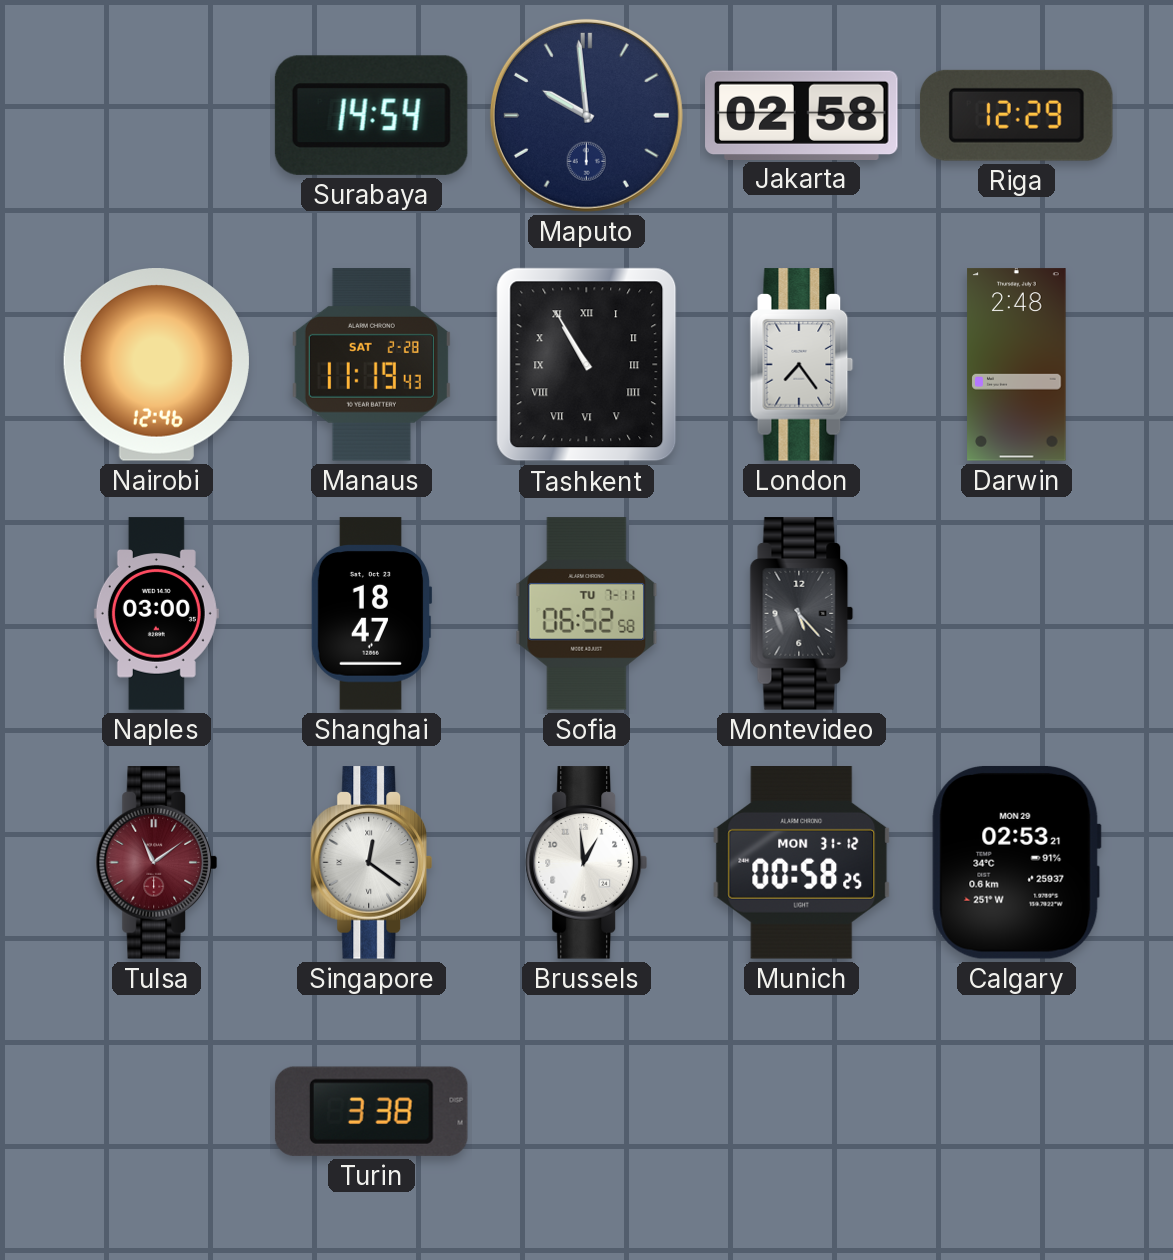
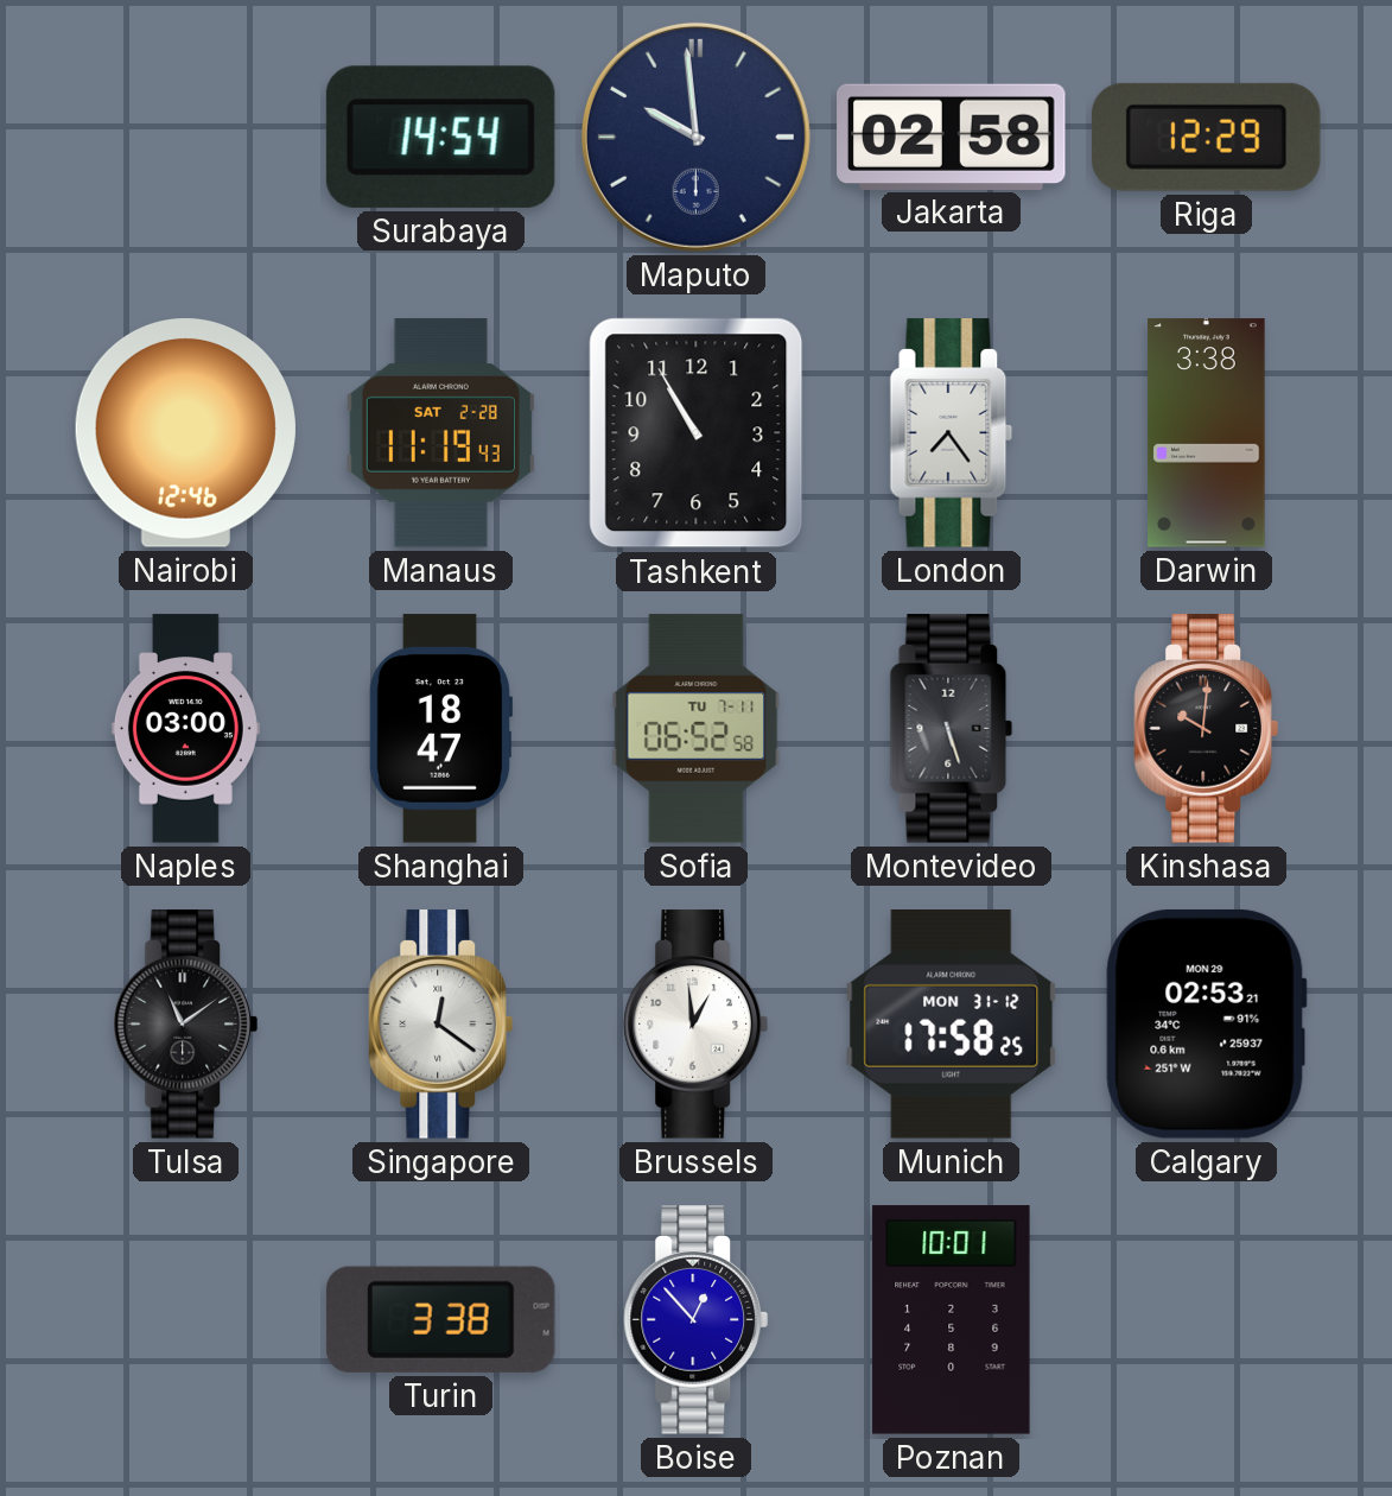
Tashkent numerals: Roman -> Arabic (697, 433)
Darwin: 2:48 -> 3:38 (1207, 433)
Montevideo: 5:23 -> 5:27 (952, 729)
Kinshasa: none -> 10:01 (1206, 729)
Tulsa dial: burgundy -> black (185, 1025)
Munich: 00:58 -> 17:58 (952, 1025)
Boise: none -> 12:53 (695, 1320)
Poznan: none -> 10:01 (952, 1320)
